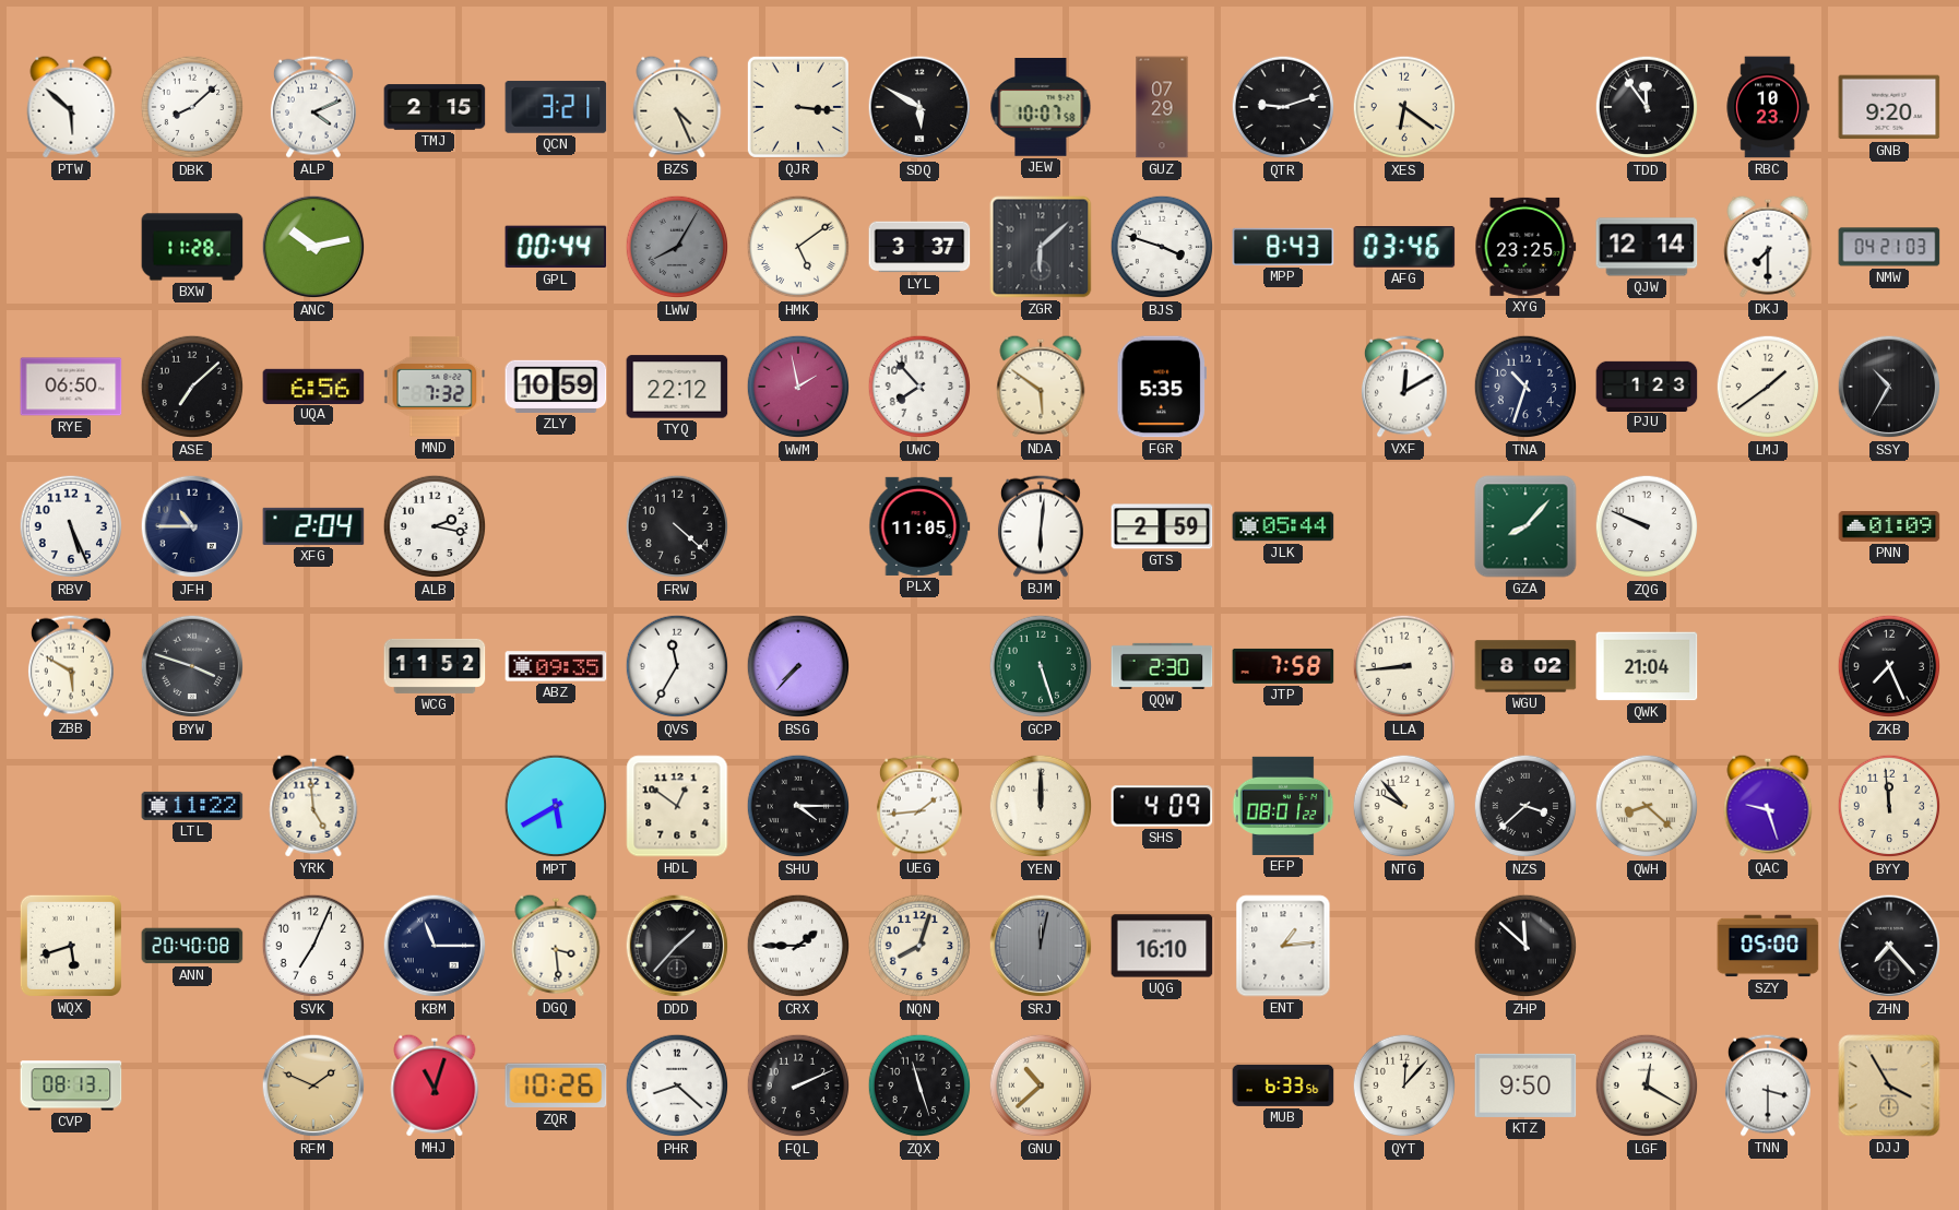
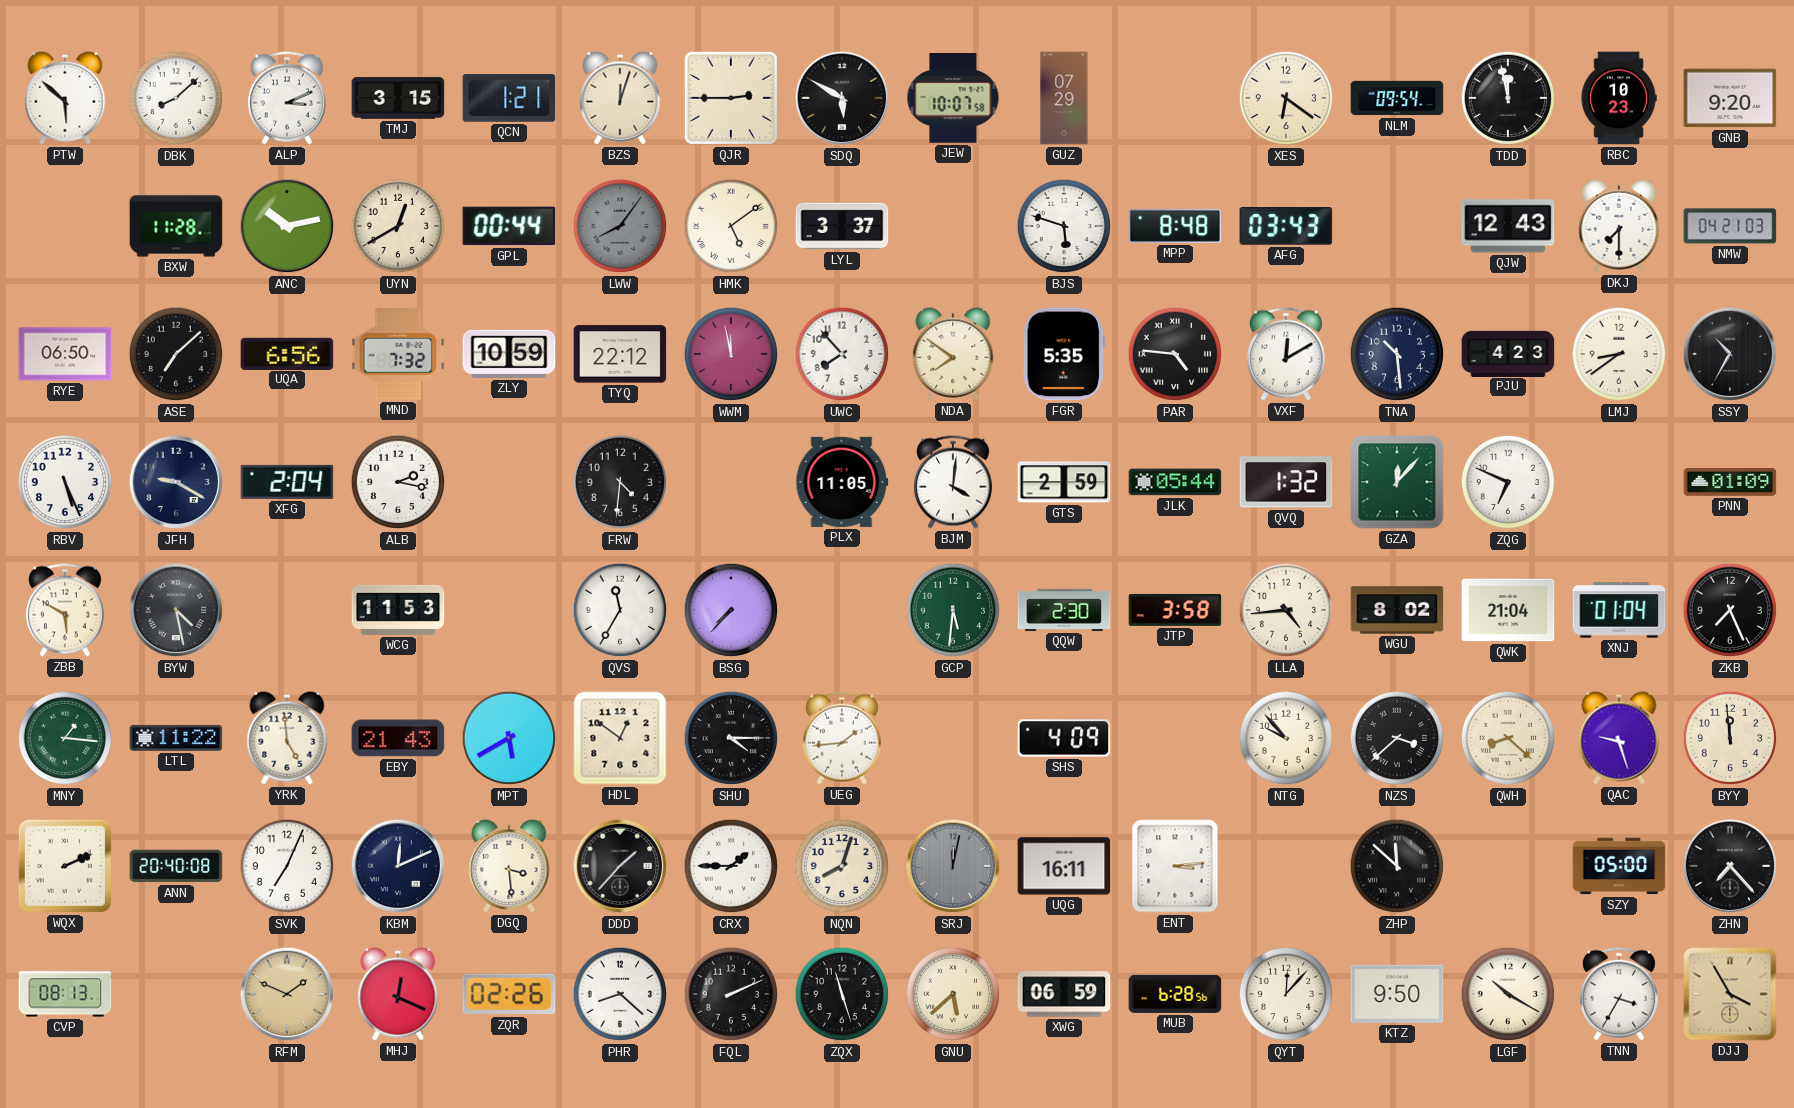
ALP: 4:11 -> 3:11 (287, 98)
TMJ: 2:15 -> 3:15 (398, 98)
QCN: 3:21 -> 1:21 (509, 98)
BZS: 4:26 -> 12:03 (620, 98)
QJR: 3:16 -> 2:45 (731, 98)
QTR: 9:12 -> none (1283, 107)
NLM: none -> 09:54 (1397, 98)
TDD: 11:54 -> 11:58 (1508, 98)
UYN: none -> 12:40 (398, 226)
LWW: 8:05 -> 8:06 (620, 226)
ZGR: 6:08 -> none (1041, 247)
BJS: 3:48 -> 5:48 (1064, 226)
MPP: 8:43 -> 8:48 (1175, 226)
AFG: 03:46 -> 03:43 (1286, 227)
XYG: 23:25 -> none (1525, 247)
QJW: 12:14 -> 12:43 (1508, 226)
WWM: 1:58 -> 11:58 (731, 354)
NDA: 5:51 -> 7:51 (953, 354)
PAR: none -> 4:46 (1175, 354)
TNA: 10:33 -> 10:29 (1397, 354)
PJU: 1:23 -> 4:23 (1508, 353)
LMJ: 1:39 -> 8:39 (1619, 354)
JFH: 10:45 -> 9:20 (176, 482)
FRW: 4:22 -> 4:31 (620, 482)
BJM: 6:01 -> 4:01 (953, 482)
QVQ: none -> 1:32 (1286, 482)
GZA: 8:07 -> 12:07 (1397, 482)
ZQG: 9:49 -> 6:49 (1508, 482)
BYW: 3:48 -> 4:28 (176, 610)
WCG: 11:52 -> 11:53 (398, 610)
ABZ: 09:35 -> none (556, 666)
GCP: 5:27 -> 5:31 (953, 610)
JTP: 7:58 -> 3:58 (1175, 610)
LLA: 8:44 -> 4:44 (1286, 610)
XNJ: none -> 01:04 (1619, 610)
MNY: none -> 1:16 (65, 738)
EBY: none -> 21:43 (398, 738)
YEN: 12:00 -> none (1041, 806)
EFP: 08:01 -> none (1283, 806)
WQX: 5:42 -> 2:11 (65, 866)
KBM: 11:15 -> 12:11 (398, 866)
UQG: 16:10 -> 16:11 (1064, 866)
ENT: 1:14 -> 3:14 (1175, 866)
MHJ: 11:03 -> 12:19 (398, 994)
ZQR: 10:26 -> 02:26 (509, 994)
GNU: 10:38 -> 5:38 (953, 994)
XWG: none -> 06:59 (1064, 994)
MUB: 6:33 -> 6:28 (1175, 994)
LGF: 12:20 -> 10:20 (1508, 994)
TNN: 3:30 -> 3:35 (1619, 994)
